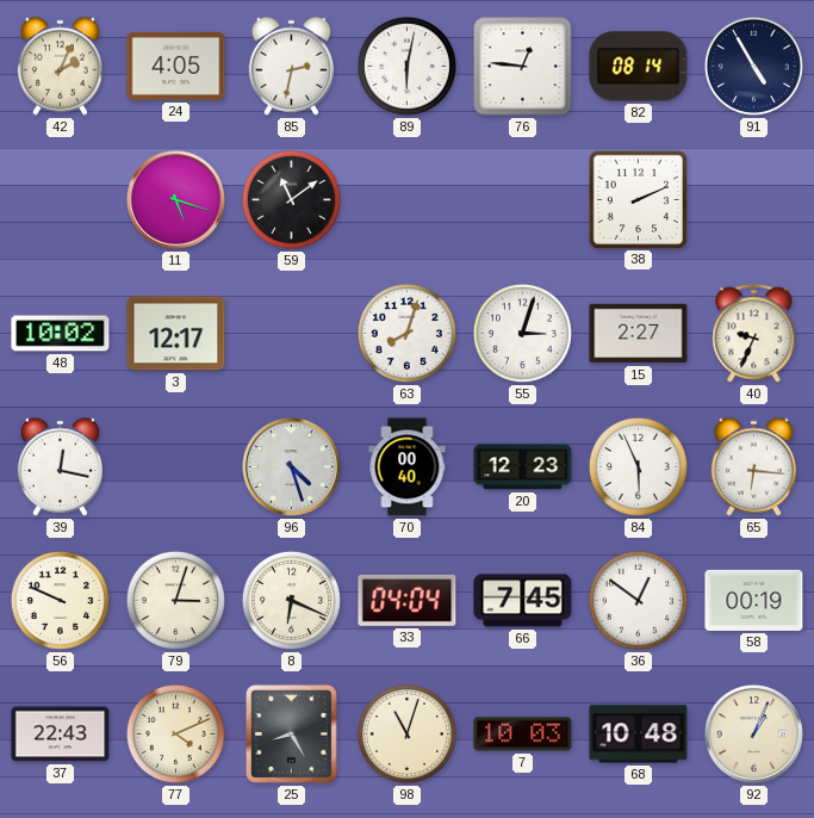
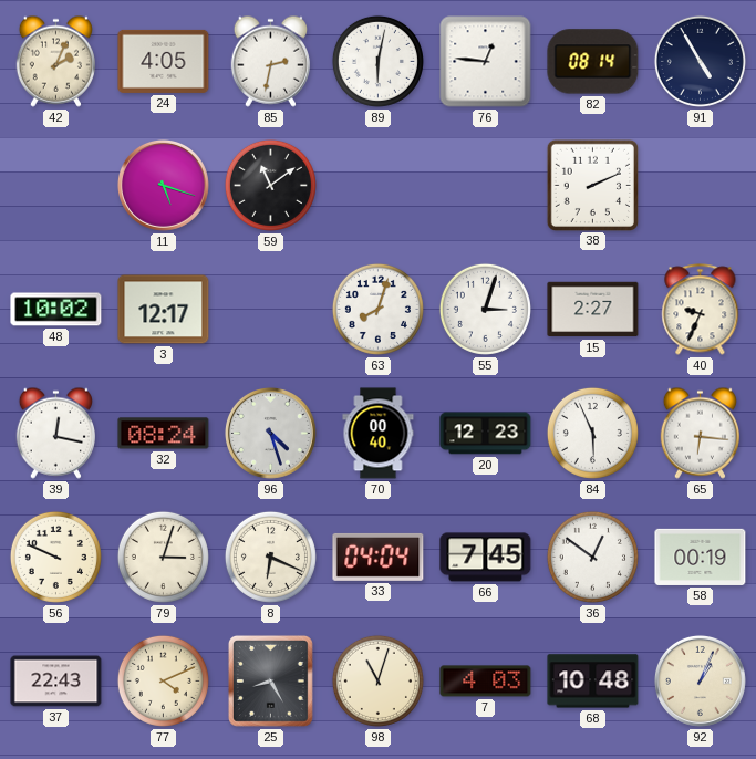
32: none -> 08:24 (164, 434)
7: 10:03 -> 4:03 (486, 682)
